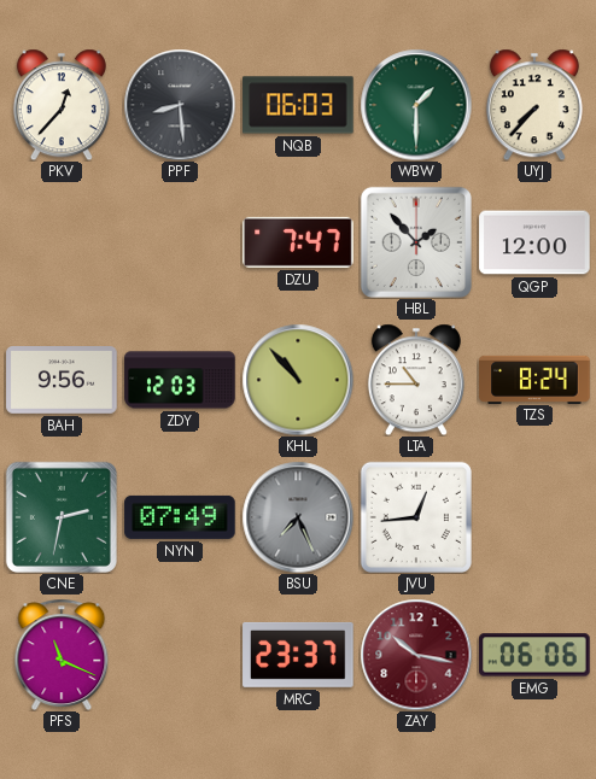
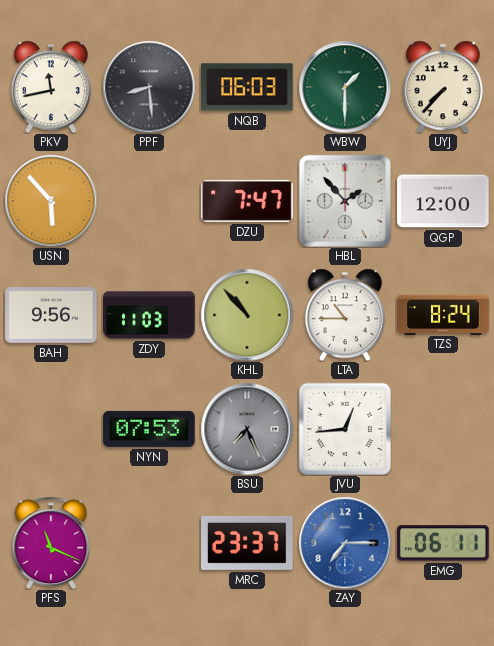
PKV: 12:37 -> 11:43 (51, 87)
USN: none -> 5:53 (51, 201)
ZDY: 12:03 -> 11:03 (149, 315)
CNE: 2:32 -> none (62, 517)
NYN: 07:49 -> 07:53 (149, 429)
ZAY: 10:17 -> 7:15 (345, 543)
ZAY dial: burgundy -> blue (345, 543)
EMG: 06:06 -> 06:11 (443, 543)
